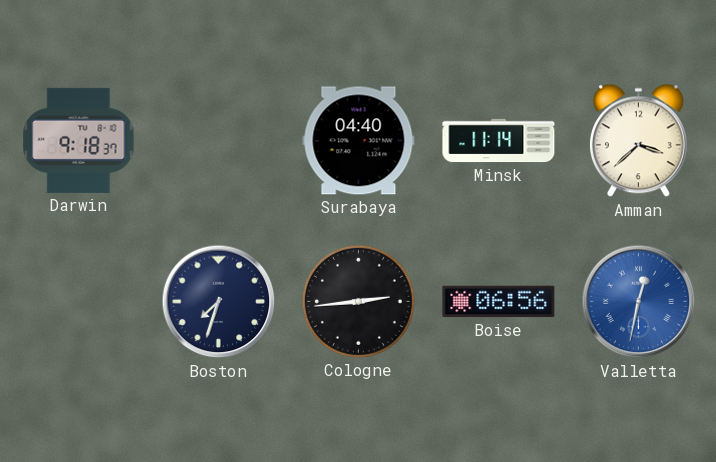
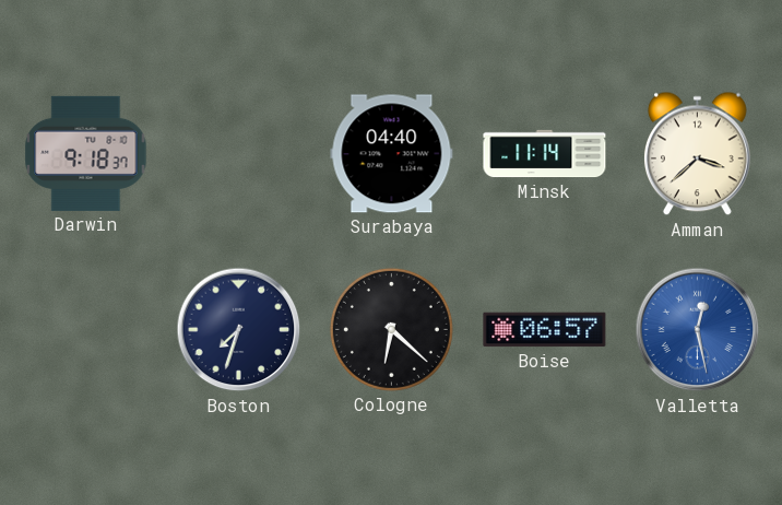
Cologne: 2:44 -> 6:22 (391, 329)
Boise: 06:56 -> 06:57 (545, 330)
Valletta: 12:32 -> 12:28 (698, 330)
